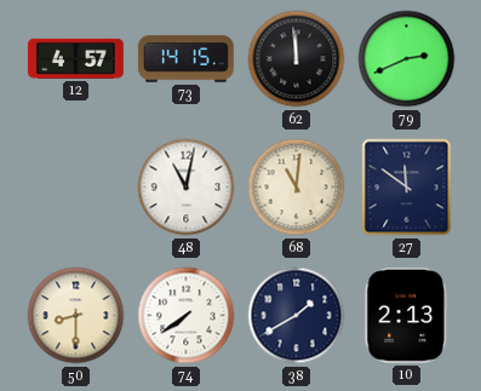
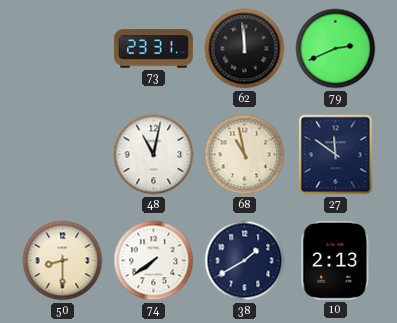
12: 4:57 -> none (75, 58)
73: 14:15 -> 23:31 (153, 49)
68: 11:01 -> 10:58 (245, 155)
